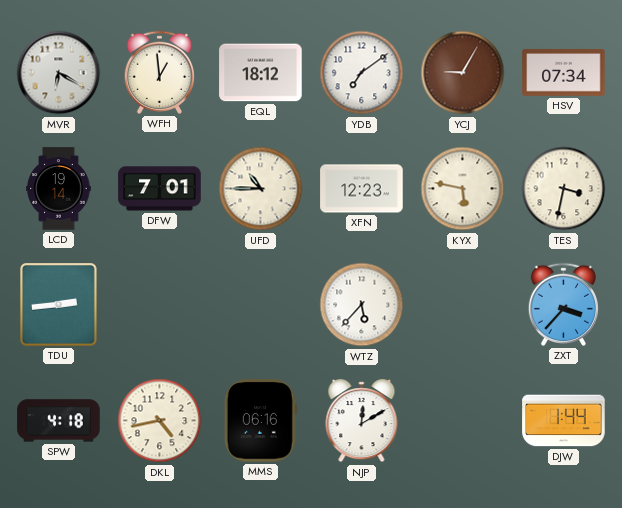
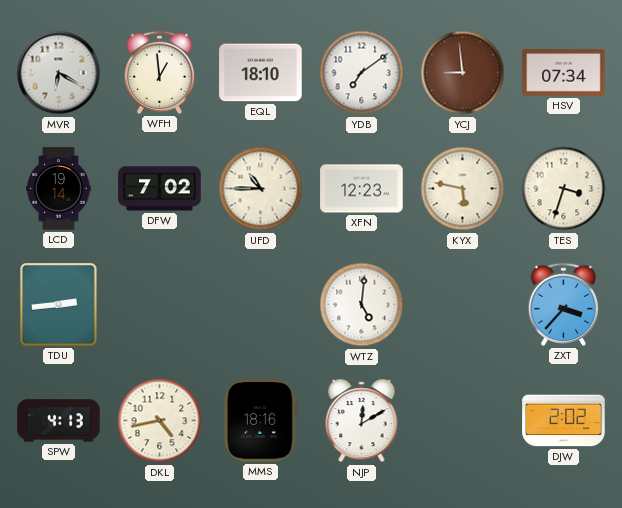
EQL: 18:12 -> 18:10 (261, 73)
YCJ: 9:05 -> 8:59 (463, 73)
DFW: 7:01 -> 7:02 (160, 189)
TES: 3:32 -> 3:33 (564, 189)
WTZ: 5:37 -> 5:01 (362, 305)
SPW: 4:18 -> 4:13 (59, 421)
MMS: 06:16 -> 18:16 (260, 421)
DJW: 1:44 -> 2:02 (564, 421)
